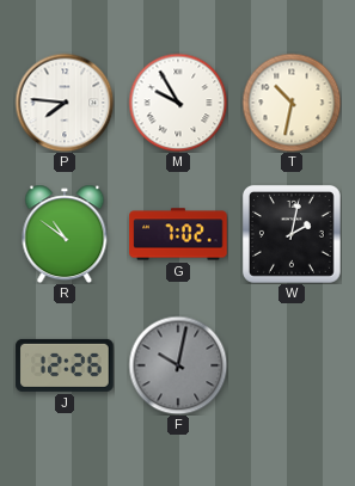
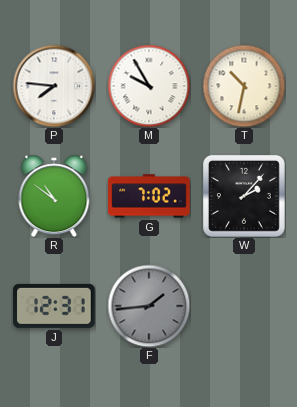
W: 2:02 -> 2:07 (244, 196)
J: 12:26 -> 12:31 (54, 306)
F: 10:02 -> 1:44 (149, 306)
